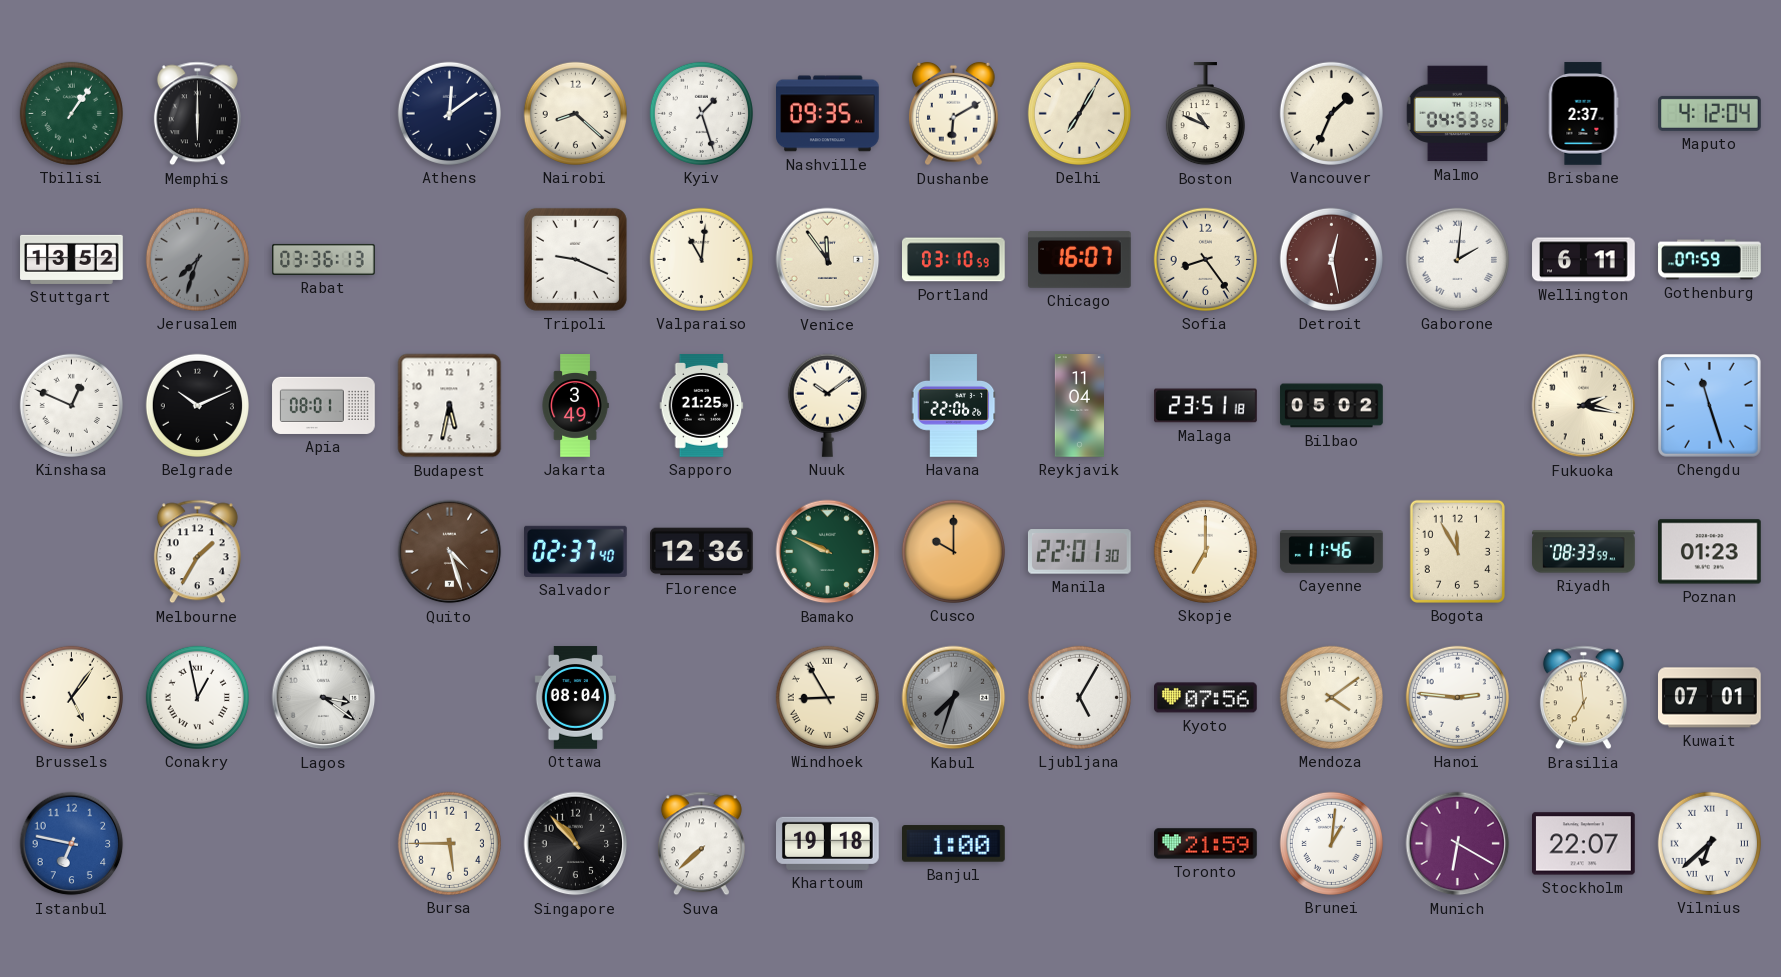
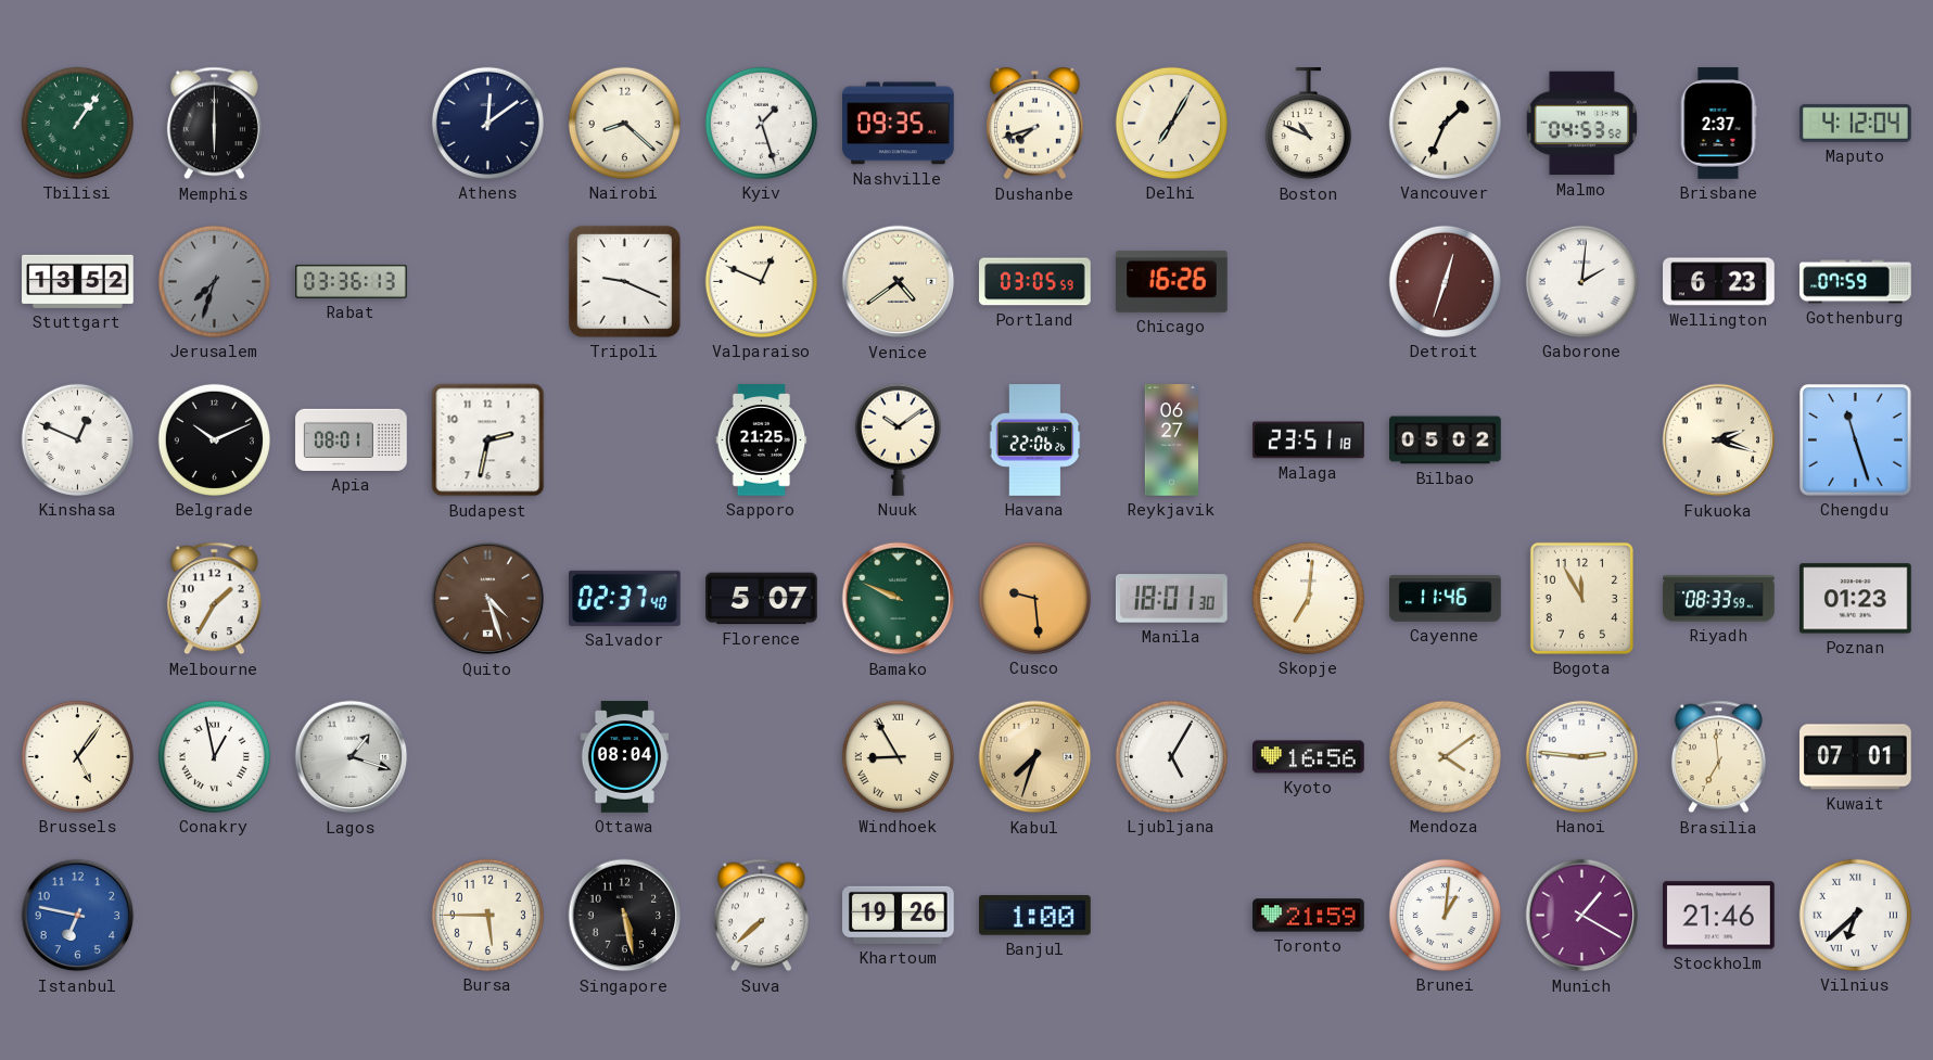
Dushanbe: 6:10 -> 7:42 (1035, 124)
Valparaiso: 11:01 -> 12:49 (761, 281)
Venice: 11:54 -> 4:39 (899, 282)
Portland: 03:10 -> 03:05 (1035, 282)
Chicago: 16:07 -> 16:26 (1172, 282)
Sofia: 8:24 -> none (1205, 259)
Detroit: 12:28 -> 12:33 (1445, 281)
Wellington: 6:11 -> 6:23 (1719, 282)
Budapest: 5:32 -> 2:32 (488, 440)
Jakarta: 3:49 -> none (575, 406)
Reykjavik: 11:04 -> 06:27 (1171, 440)
Fukuoka: 2:17 -> 2:18 (1719, 440)
Florence: 12:36 -> 5:07 (762, 599)
Cusco: 10:00 -> 9:29 (1034, 598)
Manila: 22:01 -> 18:01 (1172, 599)
Skopje: 7:00 -> 7:01 (1308, 598)
Lagos: 3:21 -> 1:18 (352, 757)
Kabul dial: grey -> champagne (1035, 757)
Kyoto: 07:56 -> 16:56 (1309, 757)
Singapore: 10:53 -> 5:28 (625, 916)
Khartoum: 19:18 -> 19:26 (899, 915)
Munich: 6:20 -> 1:20 (1582, 916)
Stockholm: 22:07 -> 21:46 (1719, 916)
